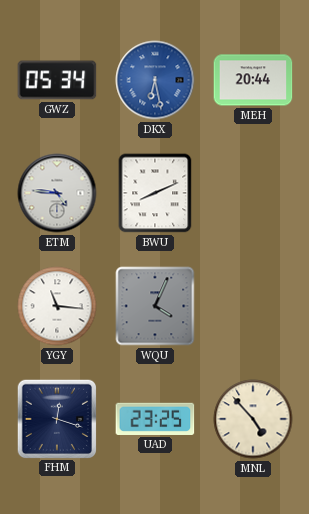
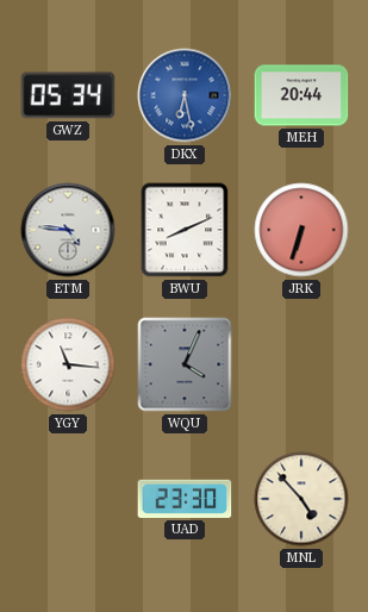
JRK: none -> 6:33 (301, 230)
FHM: 12:18 -> none (56, 418)
UAD: 23:25 -> 23:30 (185, 499)
